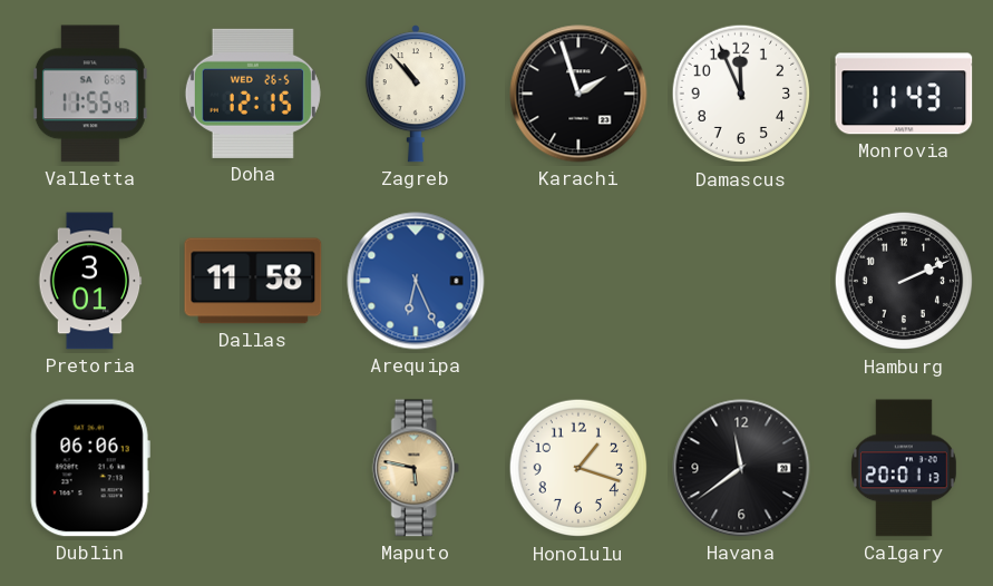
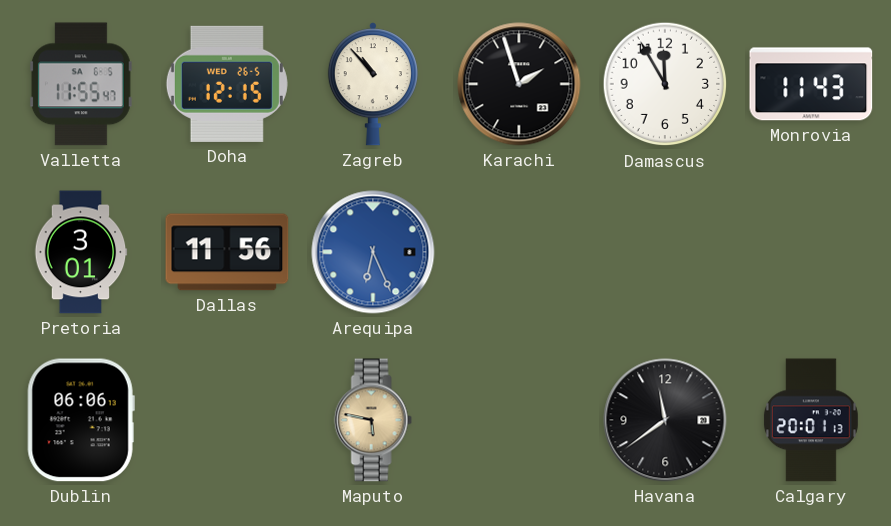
Damascus: 11:56 -> 11:55 (665, 84)
Dallas: 11:58 -> 11:56 (227, 252)
Hamburg: 2:11 -> none (904, 281)
Honolulu: 1:18 -> none (578, 468)
